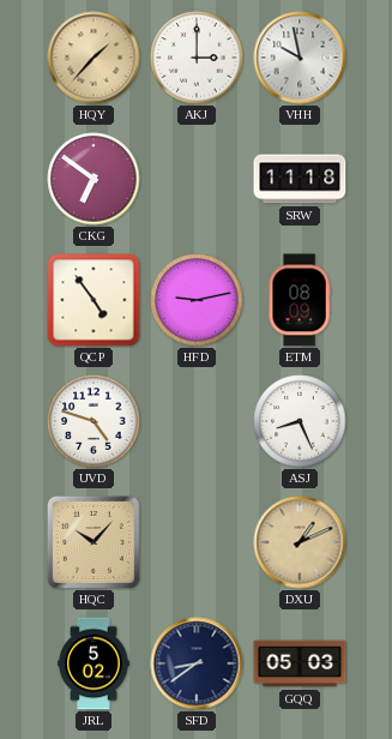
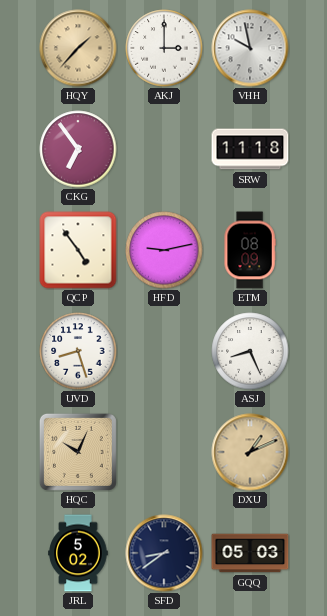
CKG: 6:51 -> 6:54 (78, 149)
UVD: 4:48 -> 8:27 (78, 351)
HQC: 10:07 -> 10:04 (78, 452)
